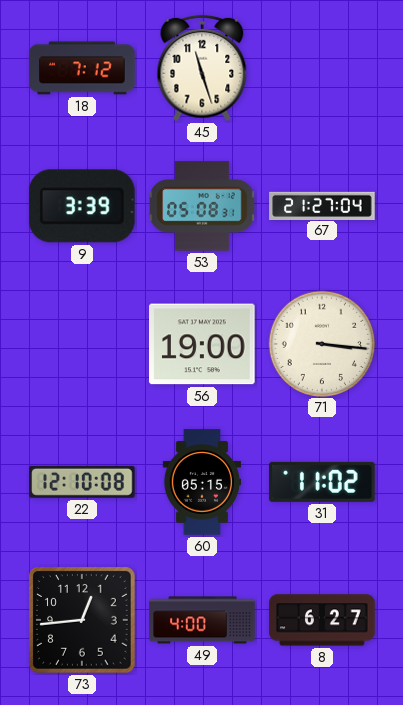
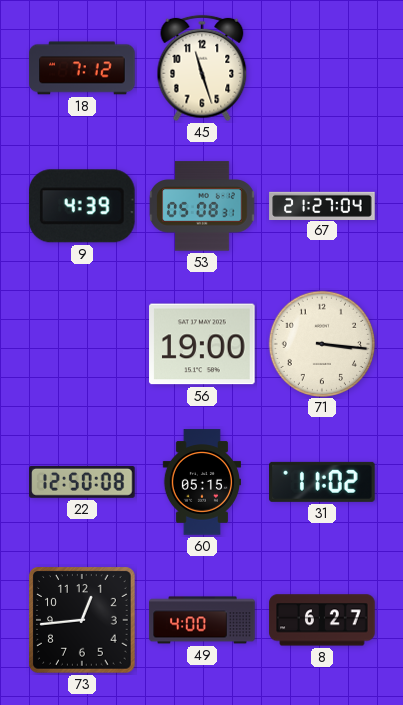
9: 3:39 -> 4:39 (82, 206)
22: 12:10 -> 12:50 (82, 482)
